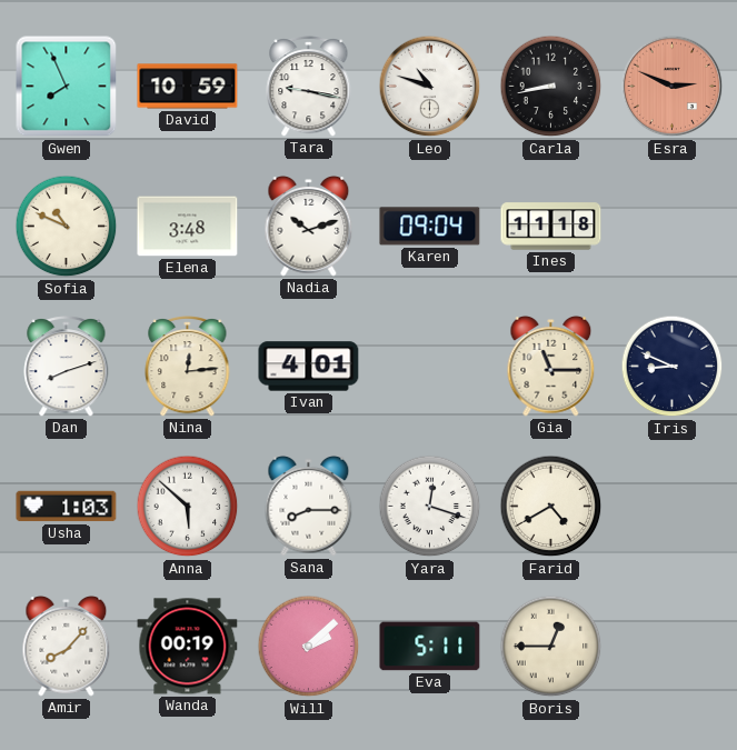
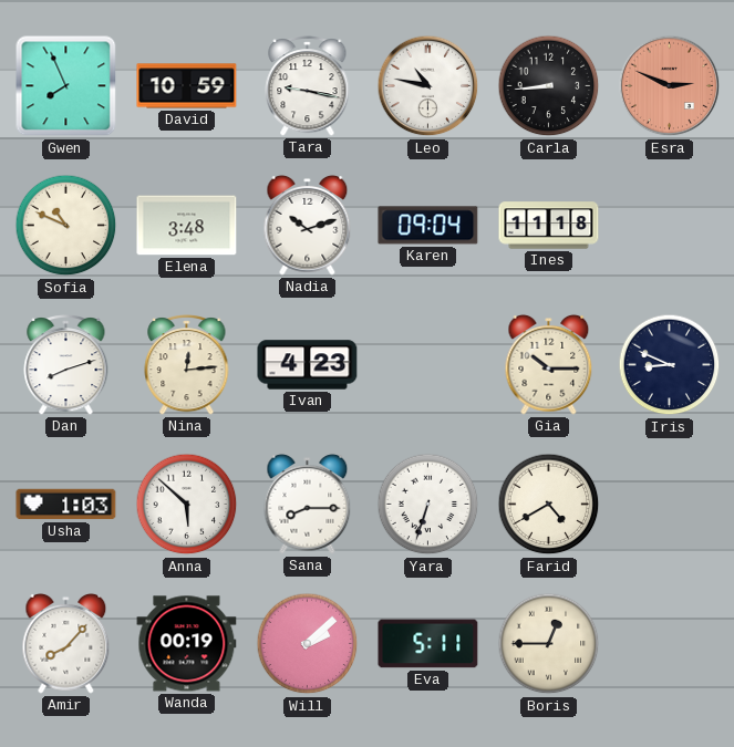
Leo: 10:48 -> 10:47 (428, 86)
Carla: 8:43 -> 8:44 (549, 86)
Ivan: 4:01 -> 4:23 (308, 365)
Gia: 11:15 -> 10:15 (549, 364)
Yara: 12:18 -> 6:33 (428, 505)
